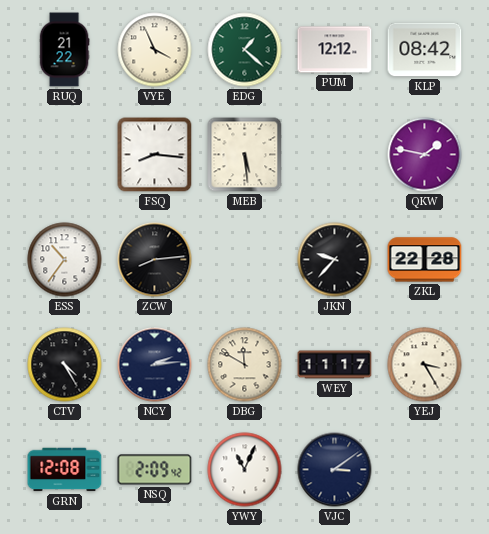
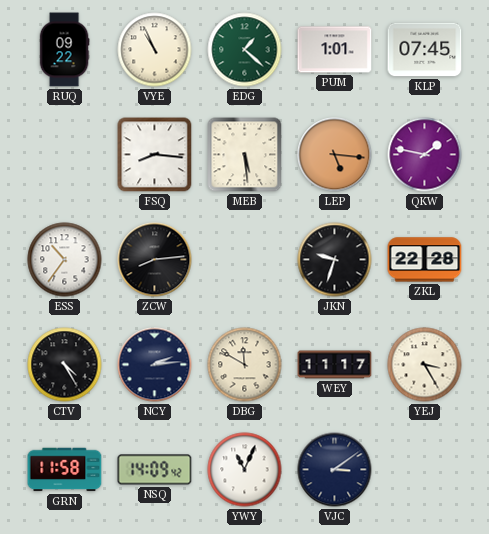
RUQ: 21:22 -> 09:22 (64, 50)
VYE: 3:56 -> 10:56 (155, 50)
PUM: 12:12 -> 1:01 (335, 50)
KLP: 08:42 -> 07:45 (425, 50)
LEP: none -> 5:16 (335, 155)
JKN: 9:37 -> 9:33 (335, 260)
GRN: 12:08 -> 11:58 (65, 470)
NSQ: 2:09 -> 14:09 (155, 470)
